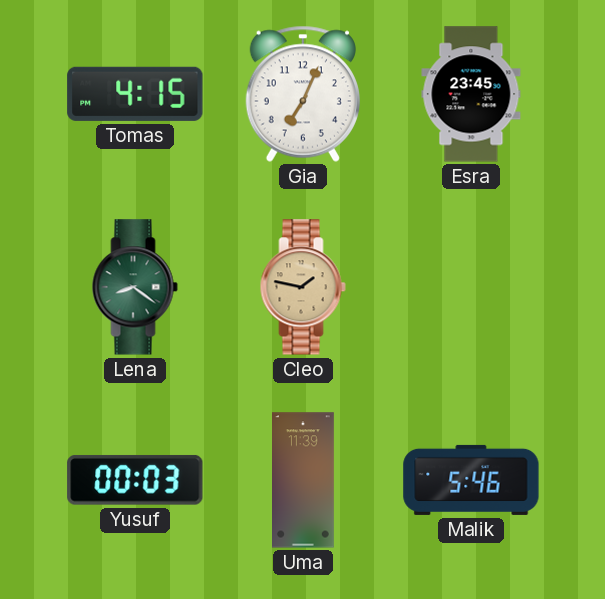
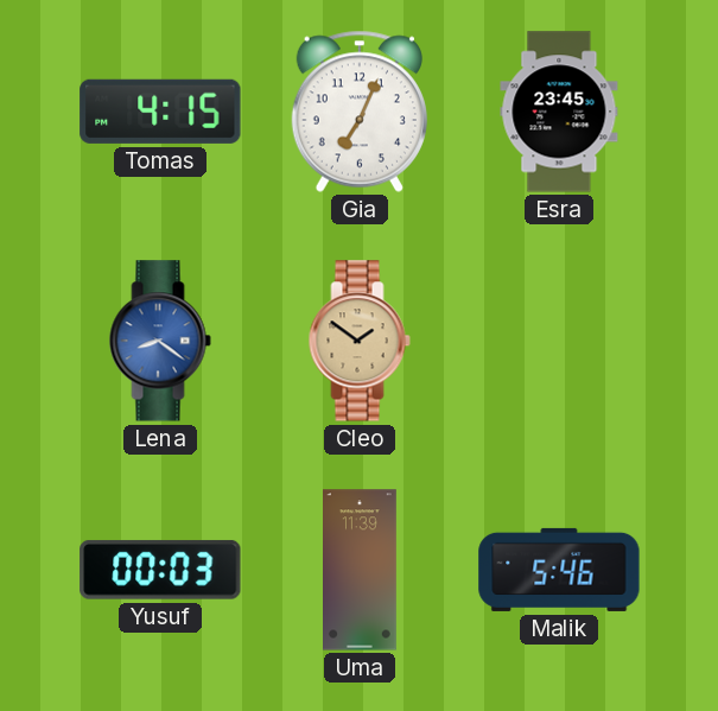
Lena dial: green -> blue (160, 341)
Cleo: 1:47 -> 1:51 (360, 341)
